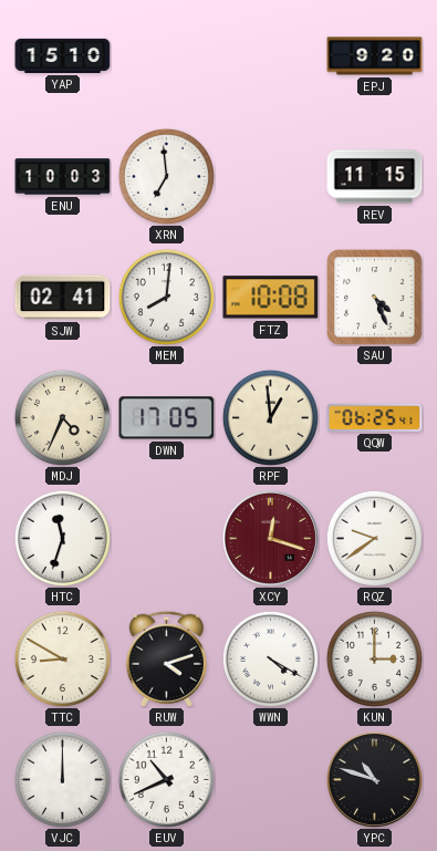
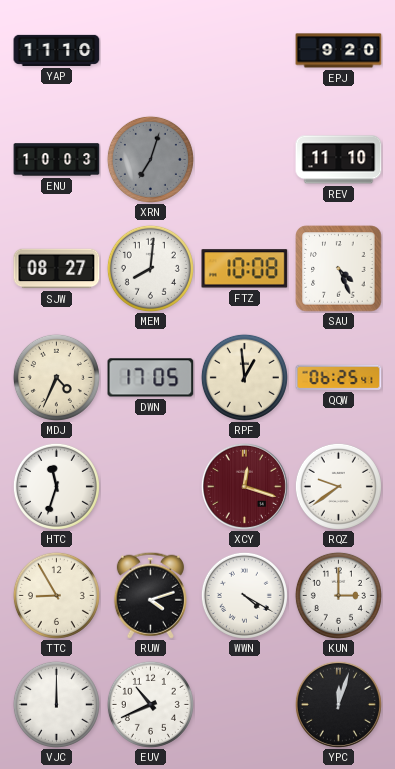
YAP: 15:10 -> 11:10 (57, 50)
XRN: 6:59 -> 7:03 (150, 159)
XRN dial: white -> grey (150, 159)
REV: 11:15 -> 11:10 (339, 160)
SJW: 02:41 -> 08:27 (57, 269)
TTC: 8:50 -> 8:55 (56, 595)
YPC: 10:48 -> 12:03 (338, 704)
